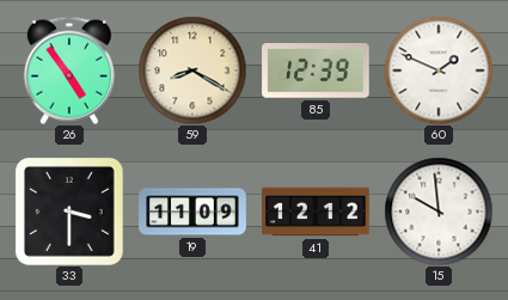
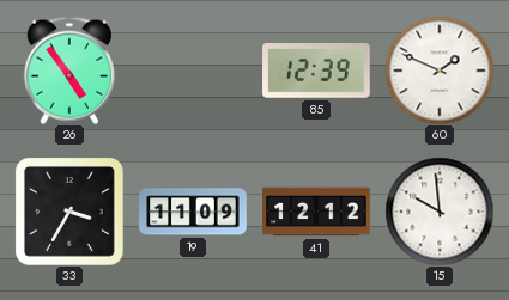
59: 8:20 -> none (192, 71)
33: 3:30 -> 3:35 (69, 212)
